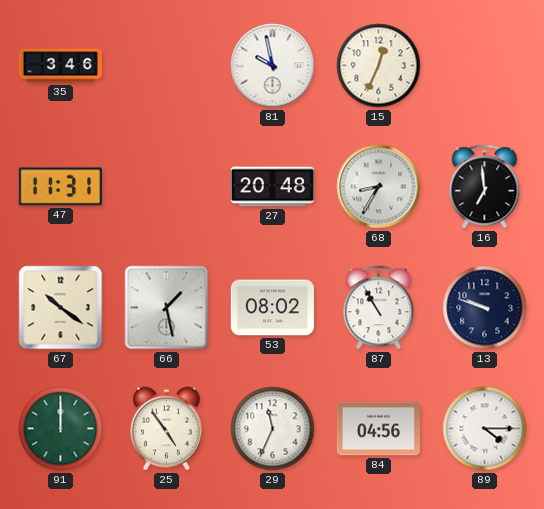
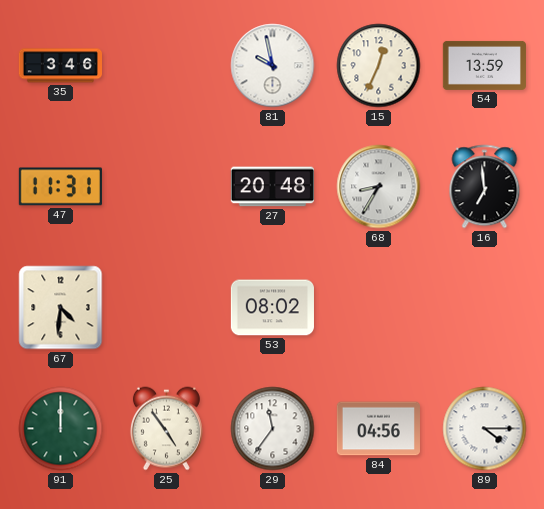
54: none -> 13:59 (484, 65)
67: 10:21 -> 4:31 (61, 308)
66: 1:28 -> none (167, 308)
87: 10:55 -> none (379, 308)
13: 9:48 -> none (485, 308)
29: 11:34 -> 11:36 (273, 429)
